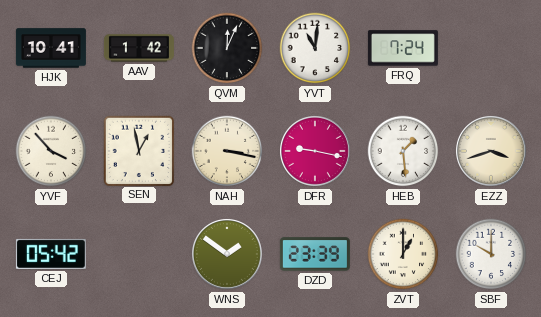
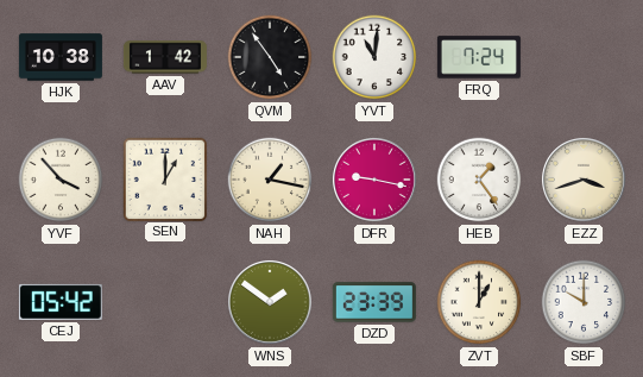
HJK: 10:41 -> 10:38 (61, 57)
QVM: 12:04 -> 4:54 (270, 57)
SEN: 12:58 -> 1:00 (164, 178)
NAH: 3:17 -> 1:17 (270, 180)
HEB: 1:29 -> 1:24 (479, 180)
